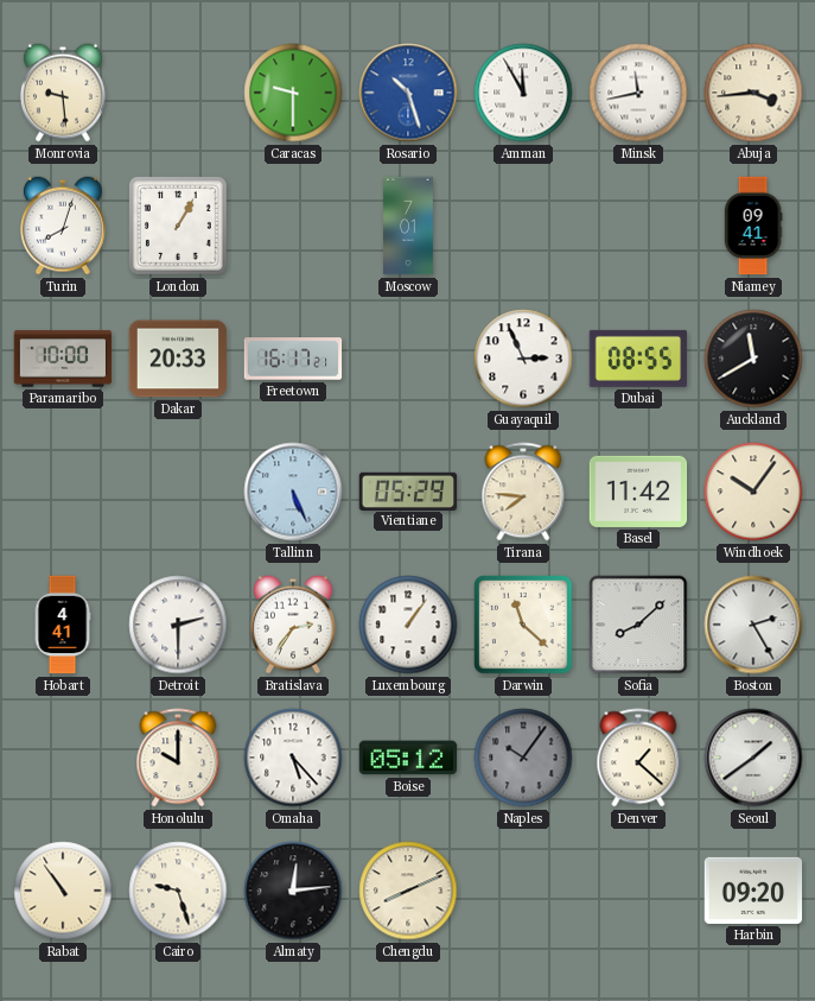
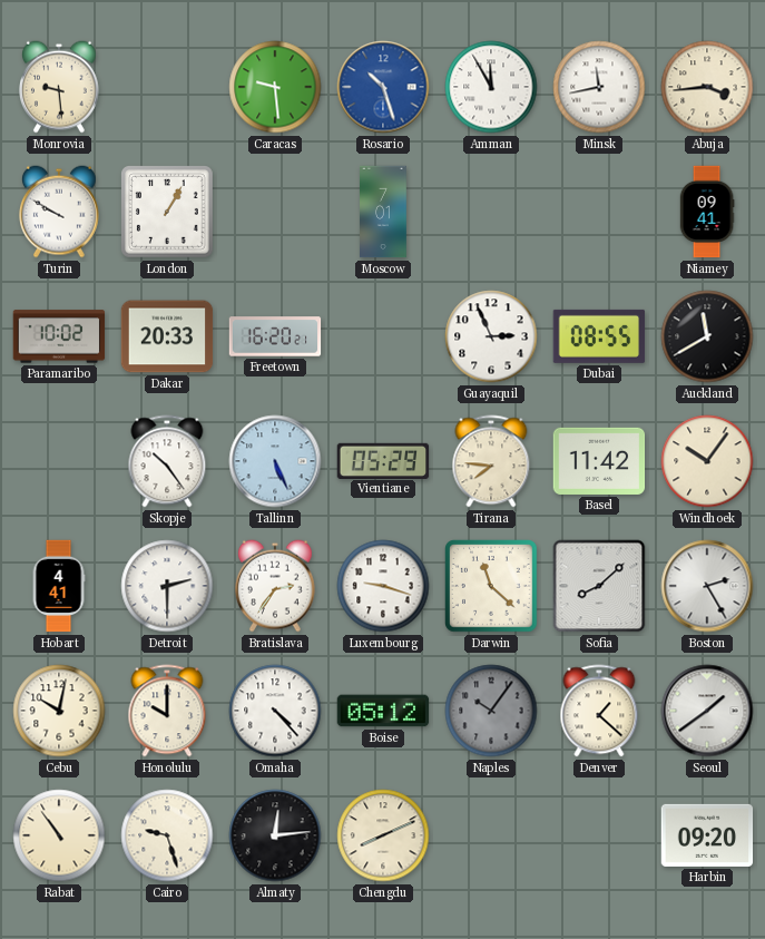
Caracas: 9:30 -> 9:29 (275, 87)
Turin: 8:03 -> 9:50 (59, 212)
Paramaribo: 10:00 -> 10:02 (59, 336)
Freetown: 16:17 -> 16:20 (275, 336)
Skopje: none -> 10:24 (167, 461)
Luxembourg: 1:06 -> 9:18 (383, 586)
Cebu: none -> 10:02 (59, 711)
Omaha: 5:23 -> 4:23 (275, 711)
